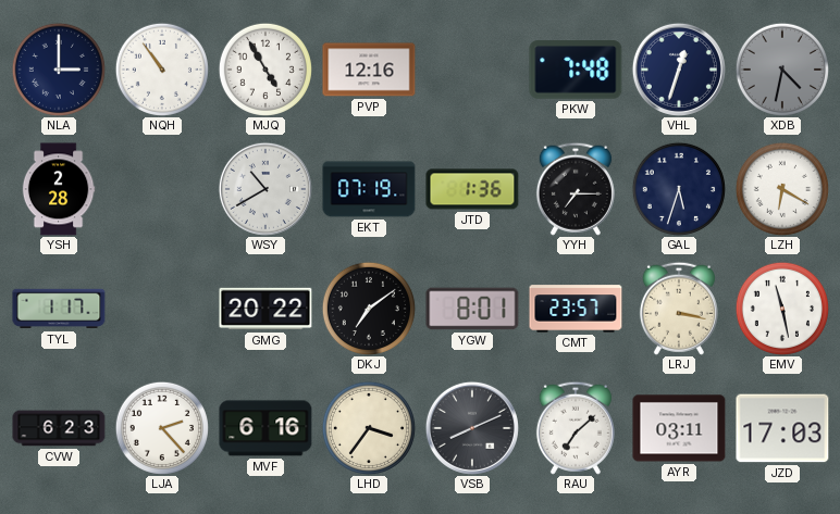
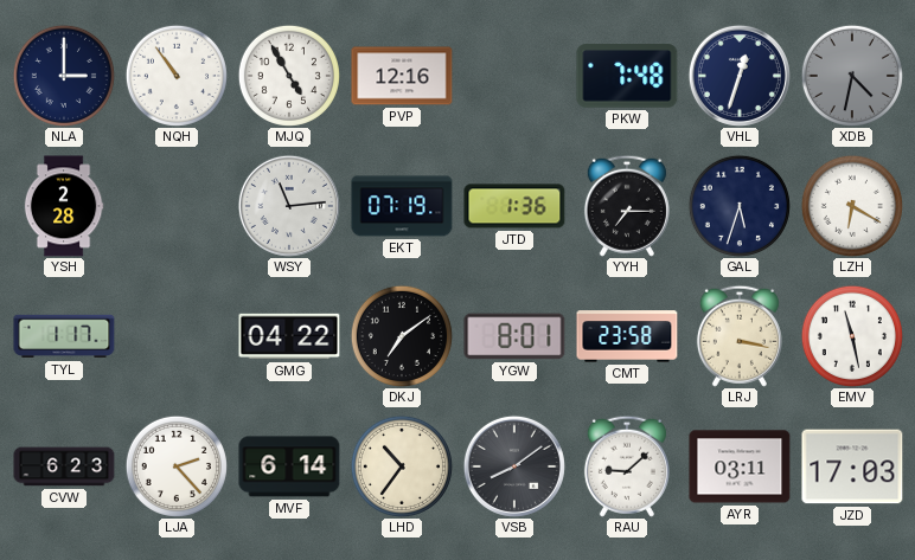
WSY: 10:40 -> 11:14 (289, 206)
GMG: 20:22 -> 04:22 (289, 336)
CMT: 23:57 -> 23:58 (627, 336)
MVF: 6:16 -> 6:14 (289, 466)
LHD: 3:36 -> 10:36 (402, 466)
VSB: 8:11 -> 8:09 (514, 466)
RAU: 7:08 -> 9:08 (627, 466)
